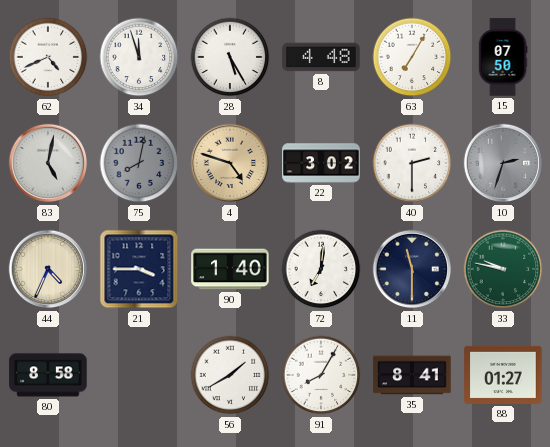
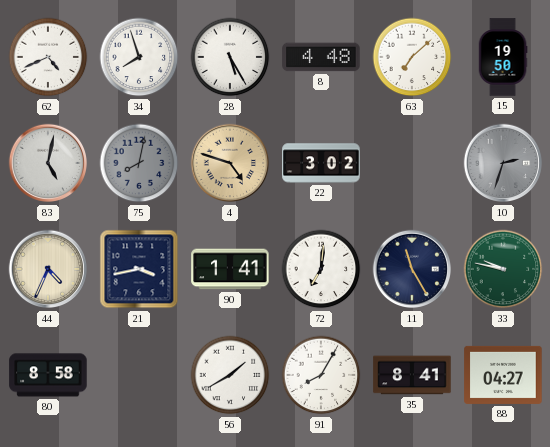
34: 11:57 -> 7:57 (139, 57)
63: 7:05 -> 7:08 (412, 57)
15: 07:50 -> 19:50 (503, 57)
40: 2:30 -> none (412, 163)
21: 3:45 -> 3:43 (139, 269)
90: 1:40 -> 1:41 (230, 269)
11: 11:30 -> 11:25 (412, 269)
88: 01:27 -> 04:27 (503, 375)
